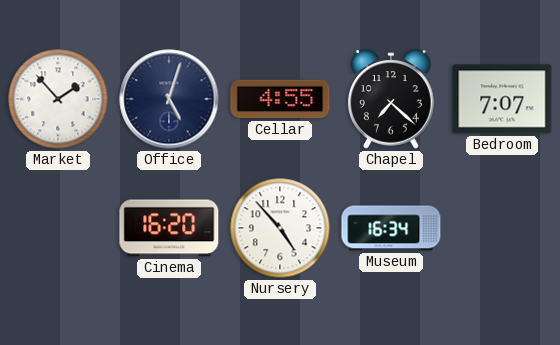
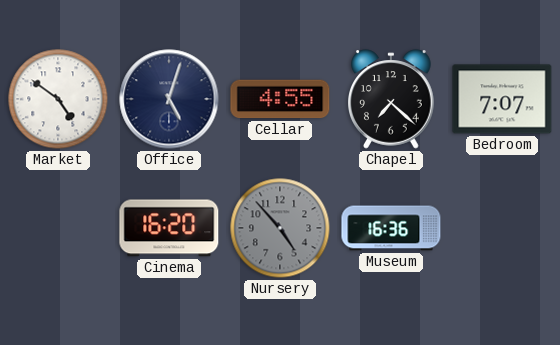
Market: 1:53 -> 4:51 (58, 99)
Nursery dial: white -> grey (280, 228)
Museum: 16:34 -> 16:36 (391, 228)
